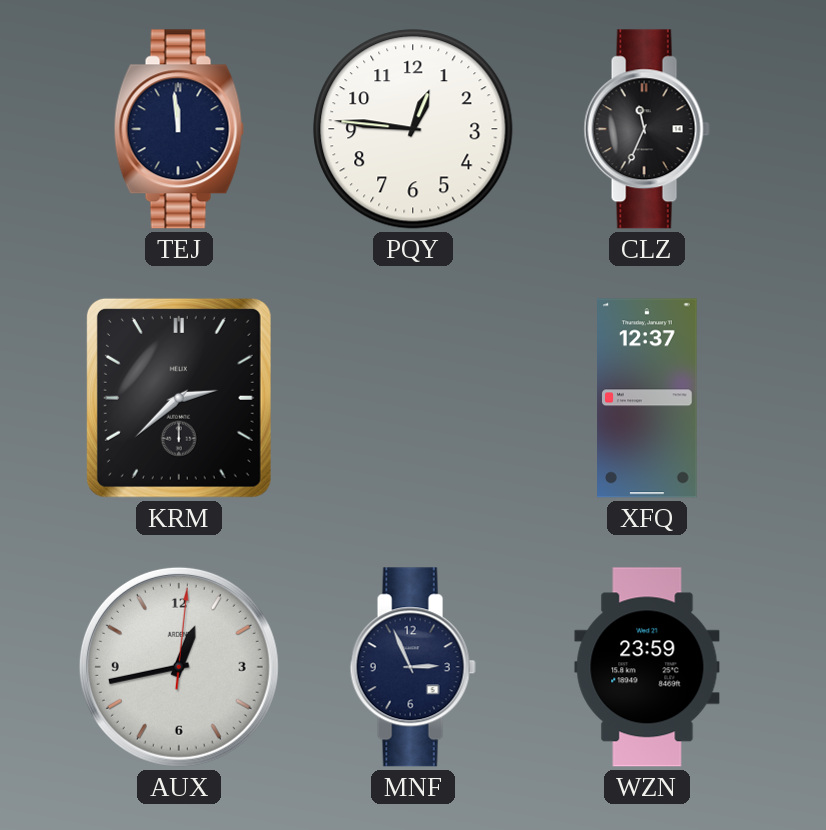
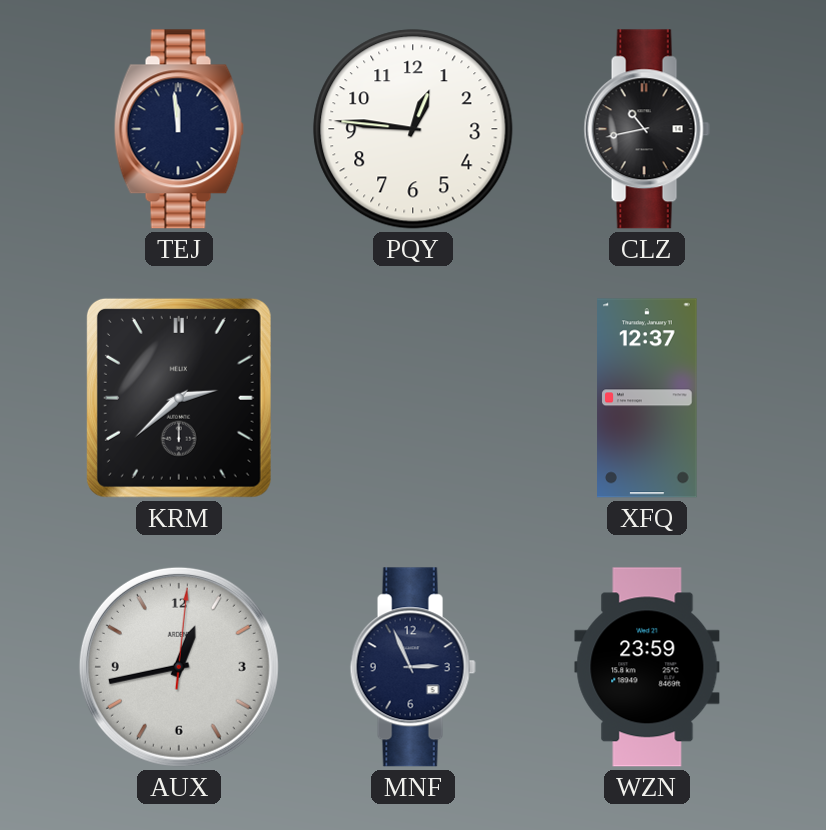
CLZ: 11:34 -> 10:43 (647, 129)
